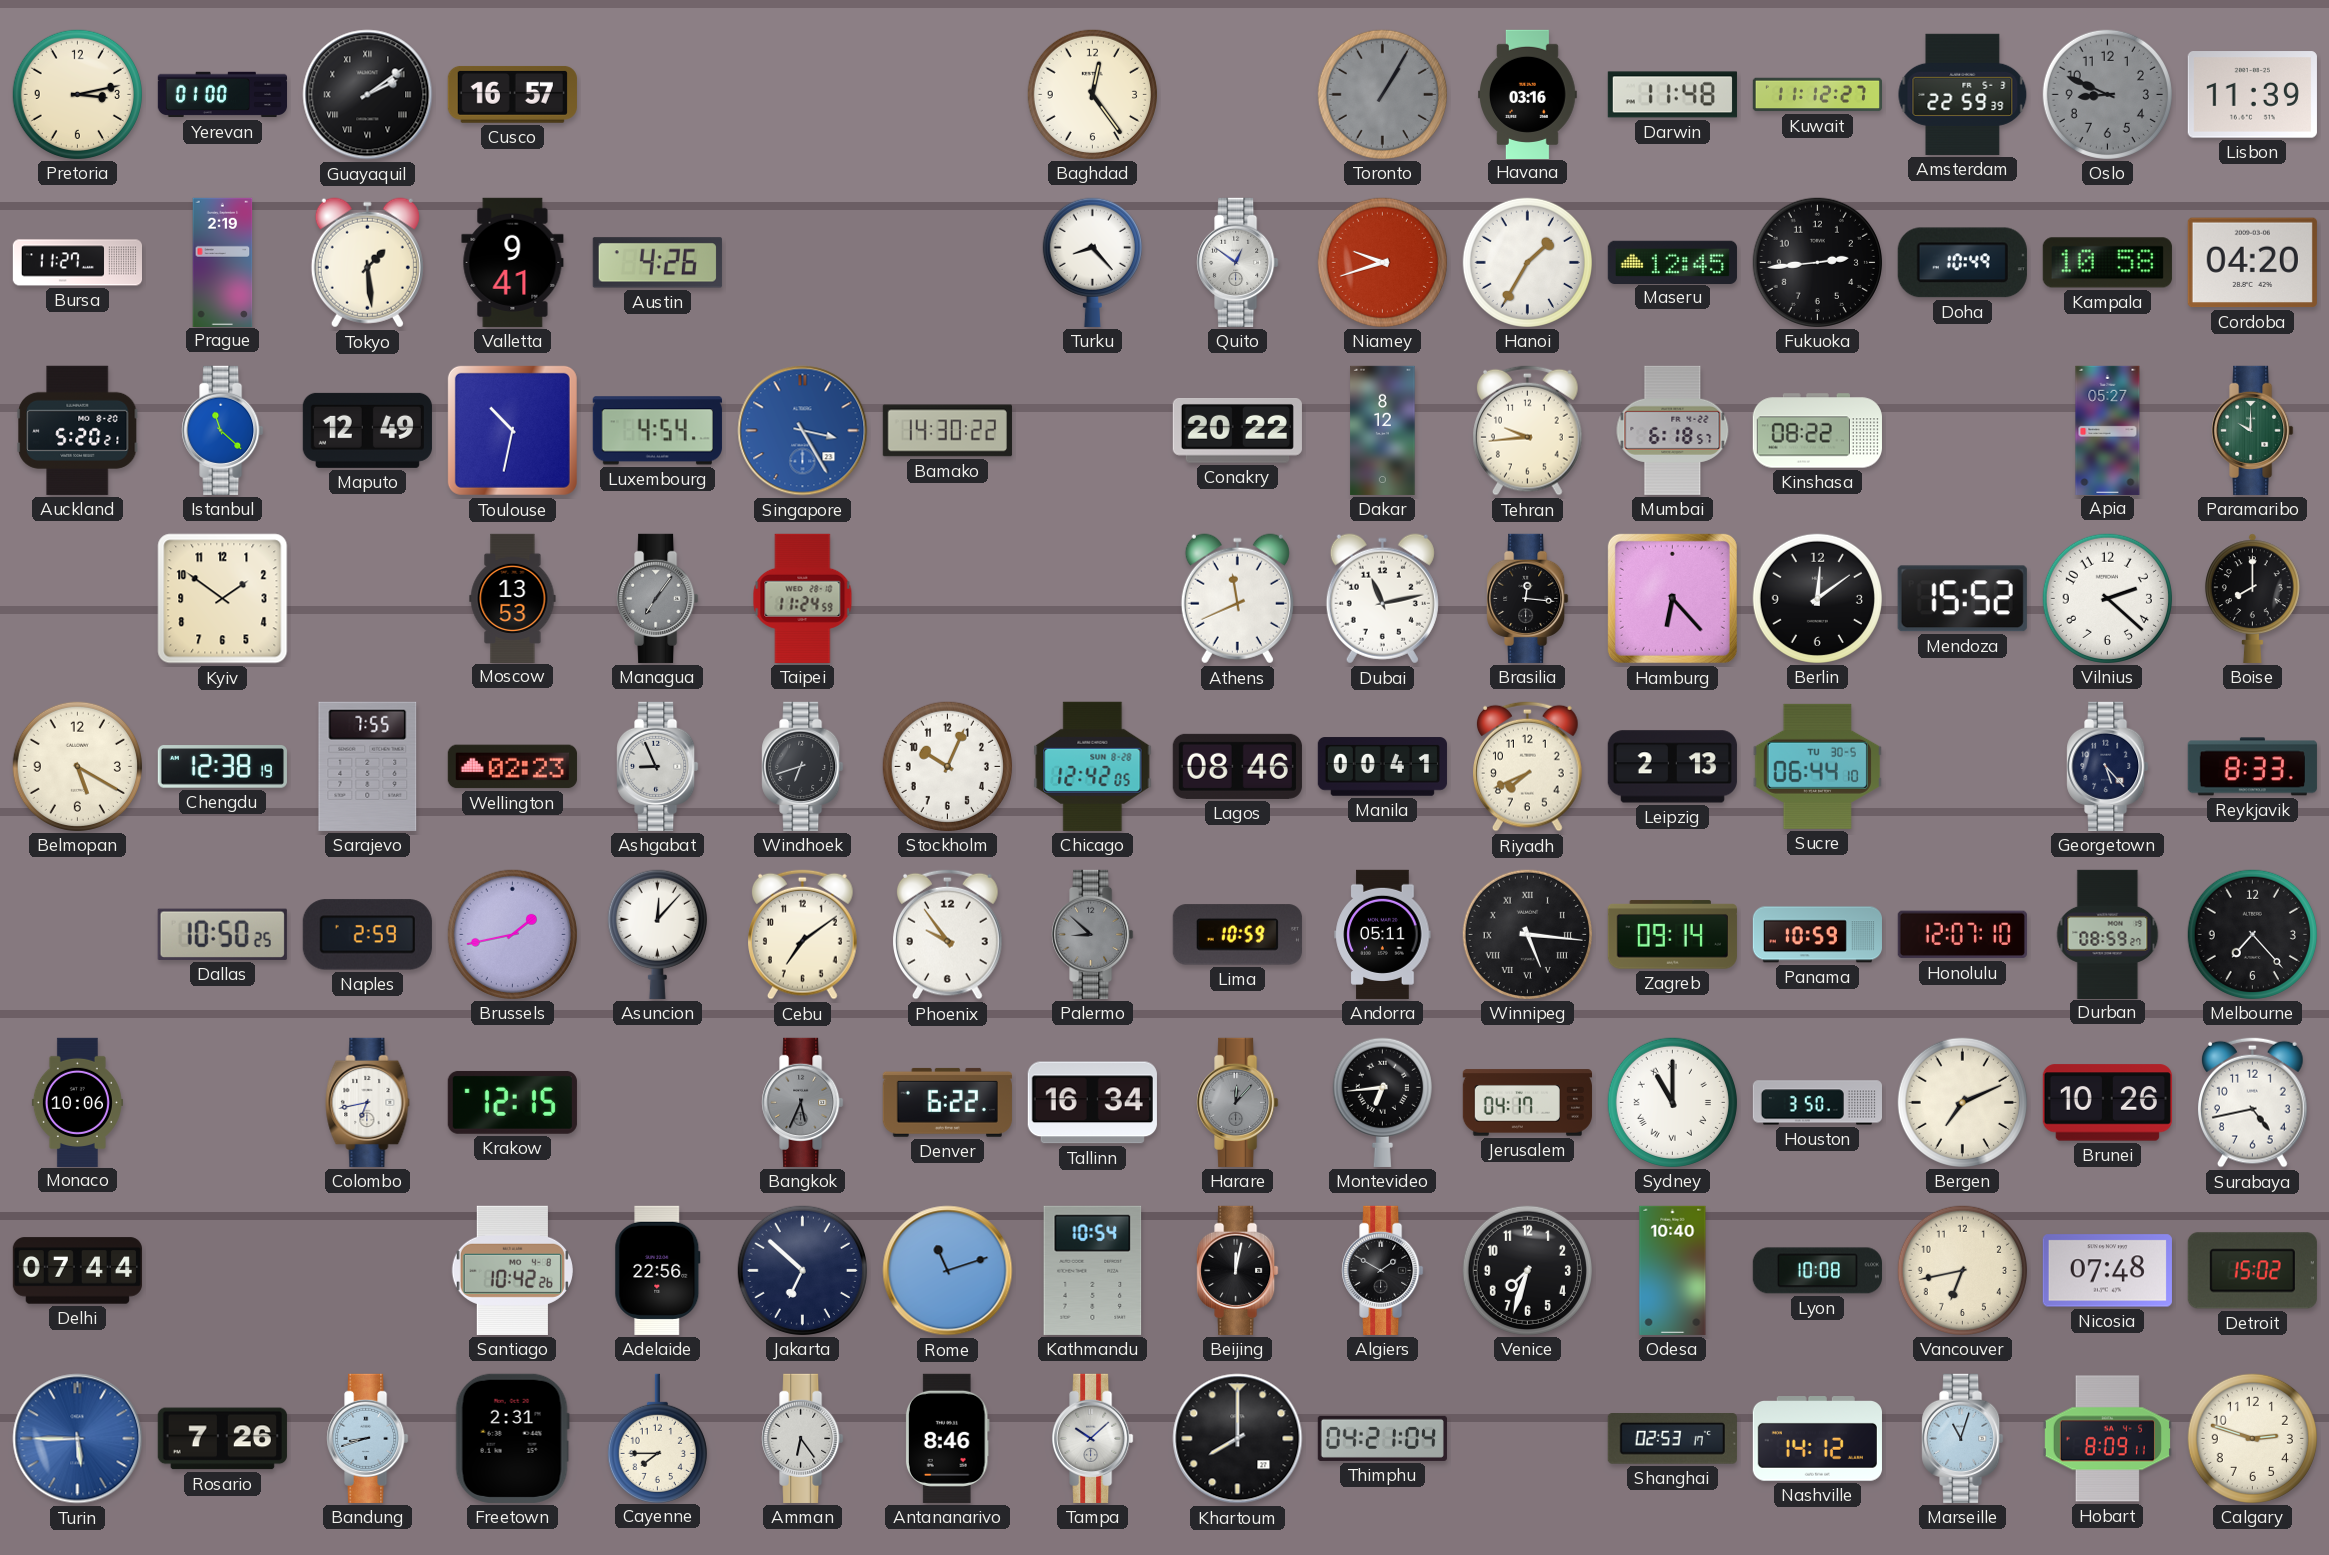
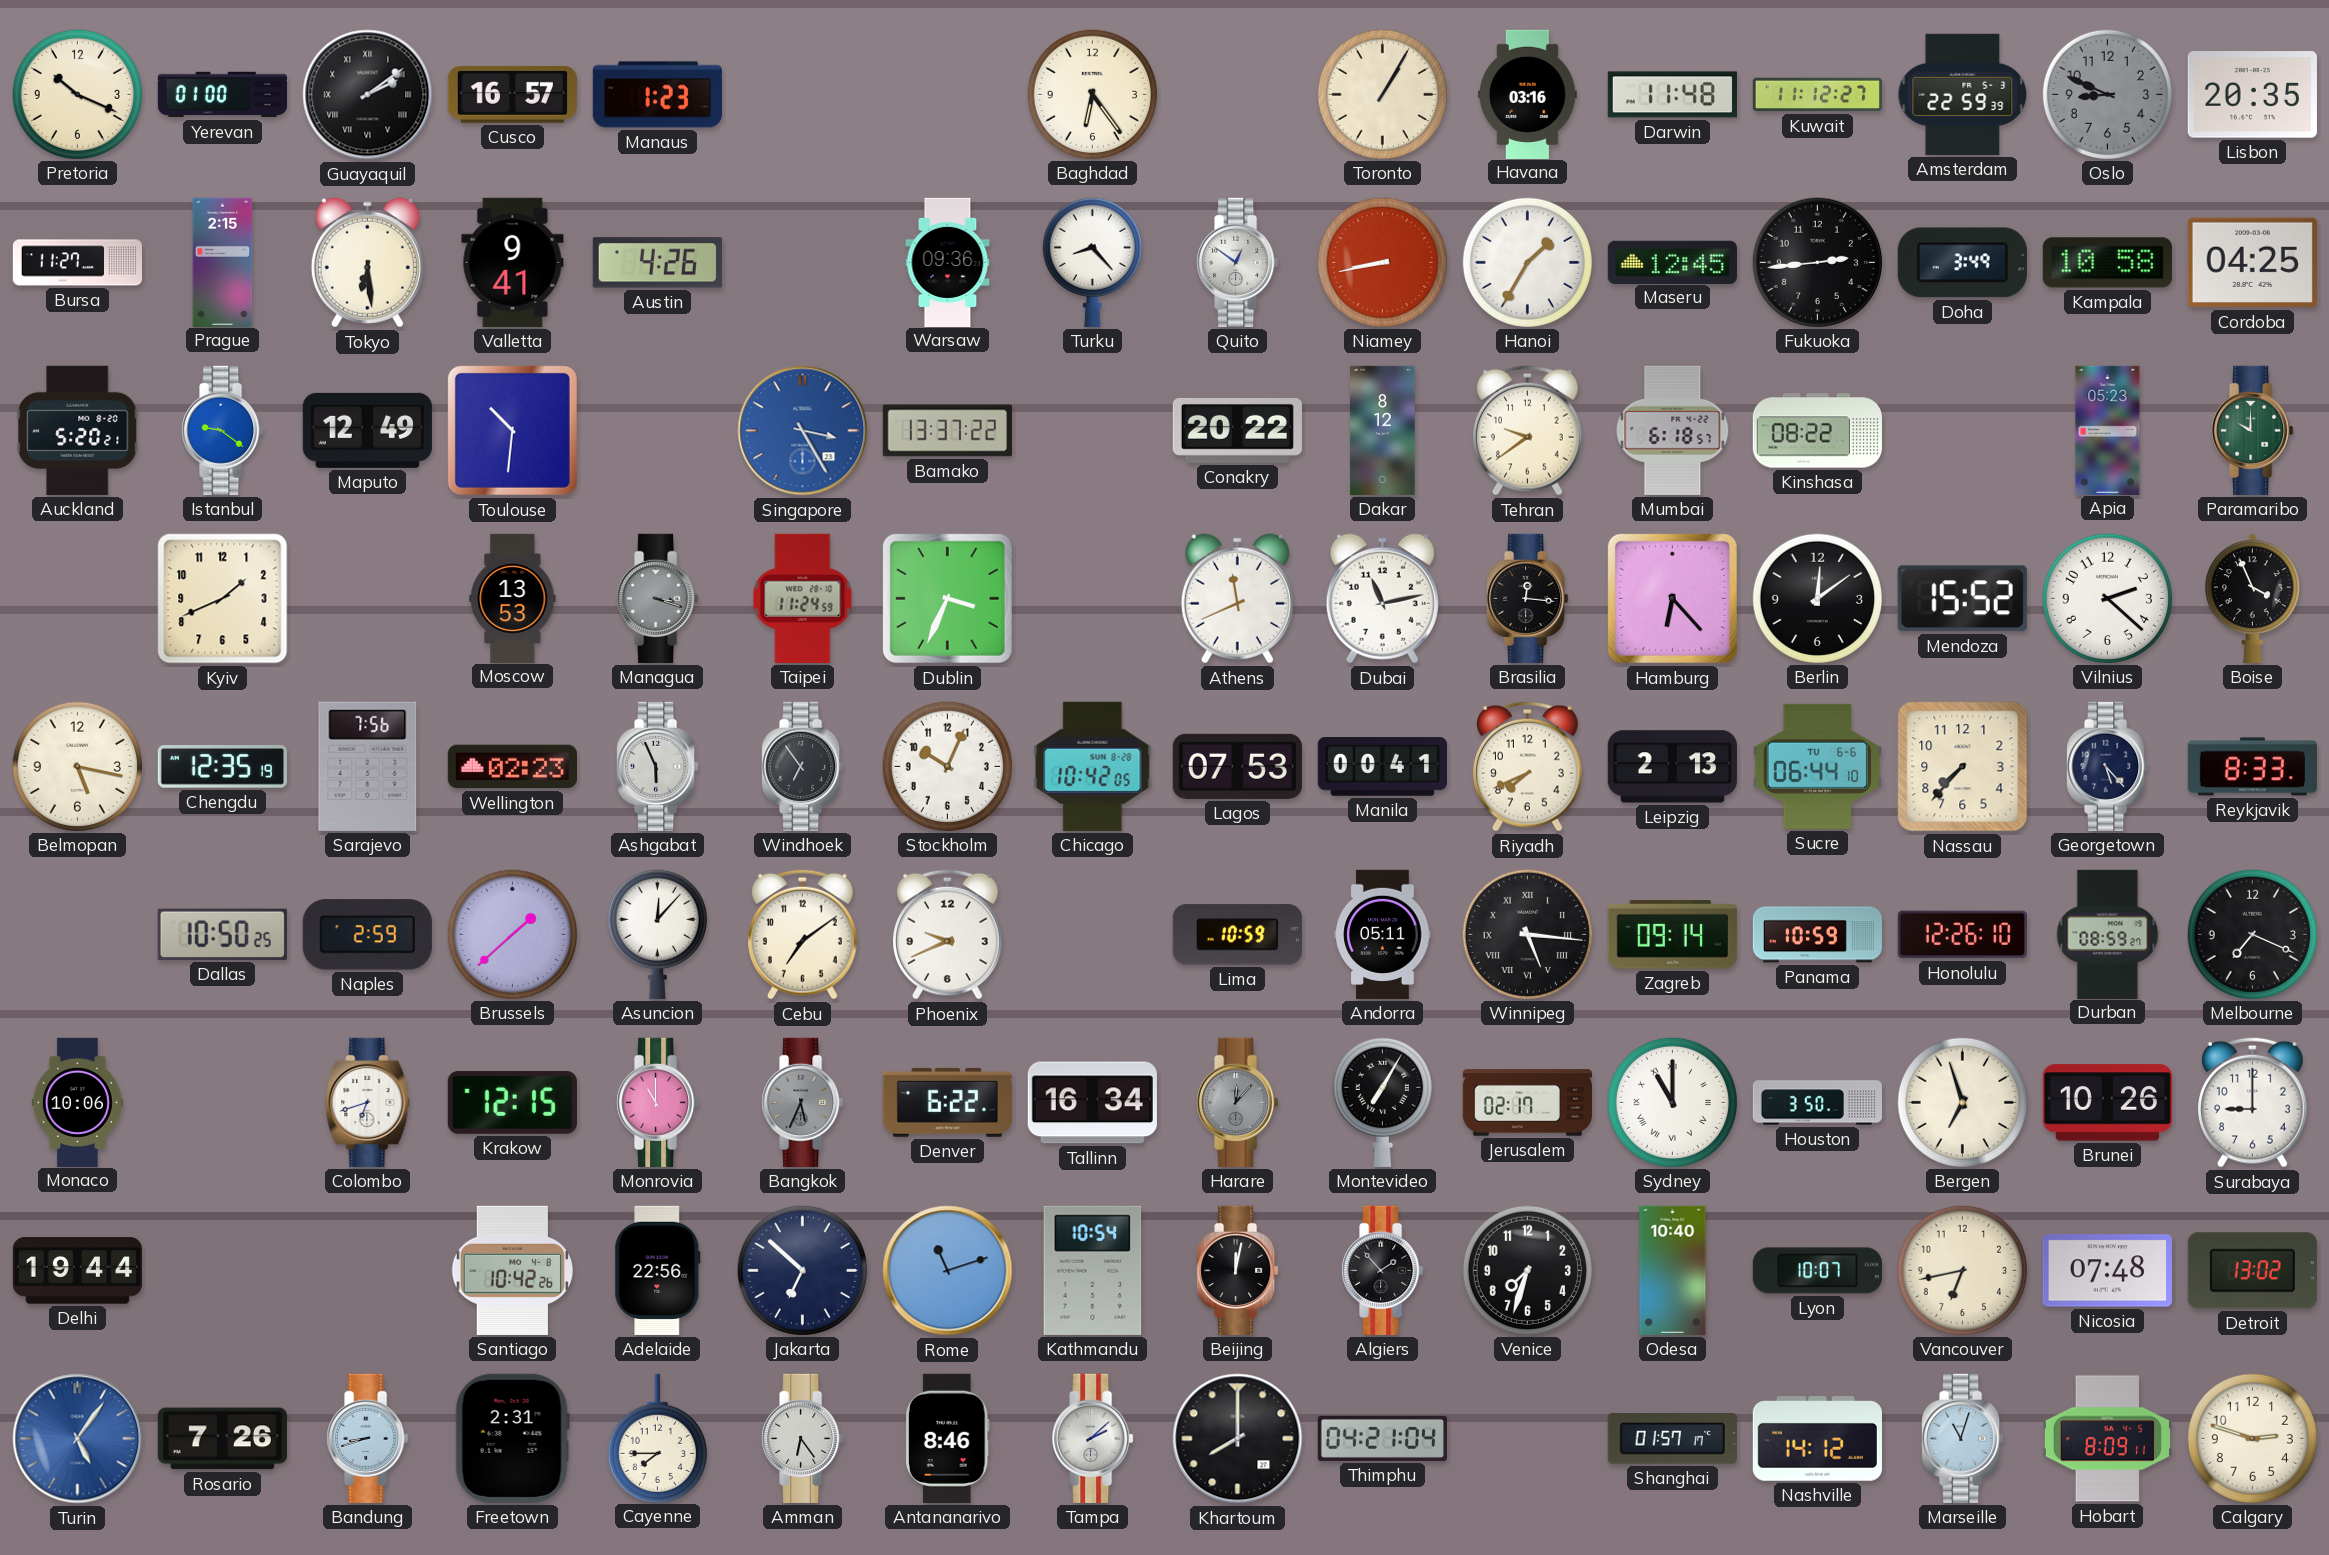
Pretoria: 3:13 -> 10:19 (77, 94)
Manaus: none -> 1:23 (657, 95)
Baghdad: 12:24 -> 6:24 (1092, 94)
Toronto dial: grey -> cream (1382, 94)
Lisbon: 11:39 -> 20:35 (2252, 95)
Prague: 2:19 -> 2:15 (223, 262)
Tokyo: 1:29 -> 6:29 (367, 263)
Warsaw: none -> 09:36 (948, 262)
Niamey: 9:42 -> 8:43 (1382, 262)
Doha: 10:49 -> 3:49 (1962, 263)
Cordoba: 04:20 -> 04:25 (2252, 263)
Istanbul: 11:22 -> 9:21 (223, 430)
Toulouse: 10:32 -> 10:31 (512, 430)
Luxembourg: 4:54 -> none (657, 431)
Bamako: 14:30 -> 13:37 (947, 431)
Tehran: 9:44 -> 9:39 (1528, 430)
Apia: 05:27 -> 05:23 (2108, 430)
Kyiv: 1:51 -> 1:41 (223, 599)
Managua: 7:06 -> 3:18 (658, 598)
Dublin: none -> 3:34 (947, 598)
Boise: 8:00 -> 3:56 (2252, 598)
Belmopan: 5:20 -> 5:17 (77, 766)
Chengdu: 12:38 -> 12:35 (222, 767)
Sarajevo: 7:55 -> 7:56 (368, 766)
Ashgabat: 8:56 -> 5:56 (658, 766)
Windhoek: 6:42 -> 6:54 (803, 766)
Chicago: 12:42 -> 10:42 (1093, 766)
Lagos: 08:46 -> 07:53 (1237, 766)
Sucre date: TU 30-5 -> TU 6-6 (1817, 766)
Nassau: none -> 7:37 (1963, 767)
Brussels: 1:43 -> 1:38 (512, 934)
Phoenix: 9:54 -> 9:41 (948, 934)
Palermo: 8:52 -> none (1093, 934)
Honolulu: 12:07 -> 12:26 (1962, 935)
Melbourne: 7:23 -> 7:19 (2252, 934)
Colombo: 6:43 -> 6:42 (368, 1102)
Monrovia: none -> 11:00 (658, 1102)
Montevideo: 6:44 -> 7:05 (1382, 1102)
Jerusalem: 04:17 -> 02:17 (1527, 1103)
Bergen: 7:11 -> 6:57 (1962, 1102)
Surabaya: 4:43 -> 9:00 (2253, 1102)
Delhi: 07:44 -> 19:44 (77, 1271)
Algiers: 1:50 -> 1:53 (1383, 1270)
Lyon: 10:08 -> 10:07 (1817, 1271)
Detroit: 15:02 -> 13:02 (2252, 1271)
Turin: 5:45 -> 5:06 (78, 1439)
Tampa: 10:08 -> 2:08 (1093, 1438)
Shanghai: 02:53 -> 01:57 (1672, 1439)
